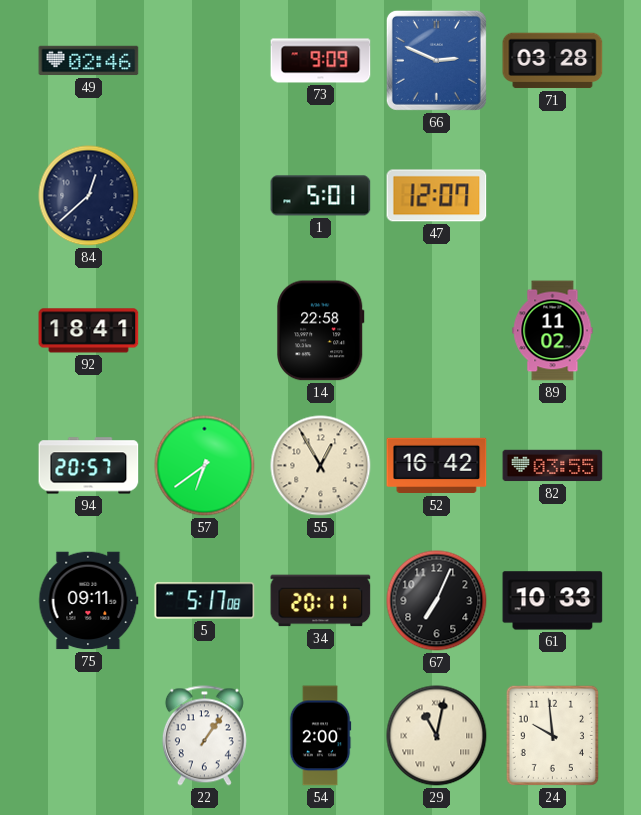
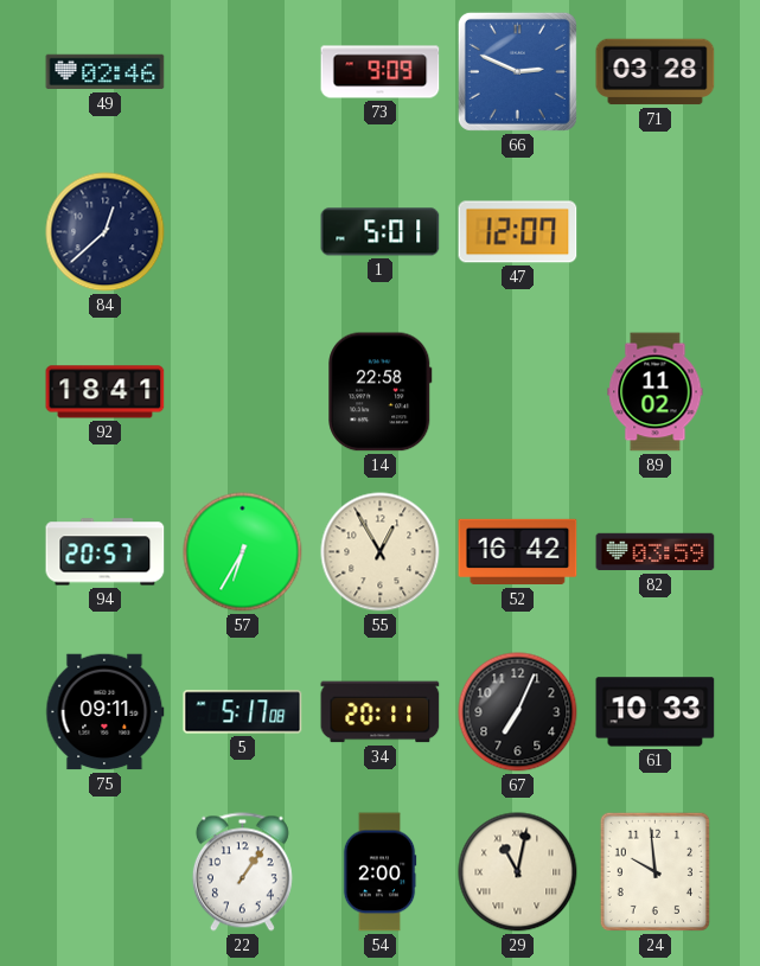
57: 6:39 -> 6:35 (243, 552)
82: 03:55 -> 03:59 (656, 552)
